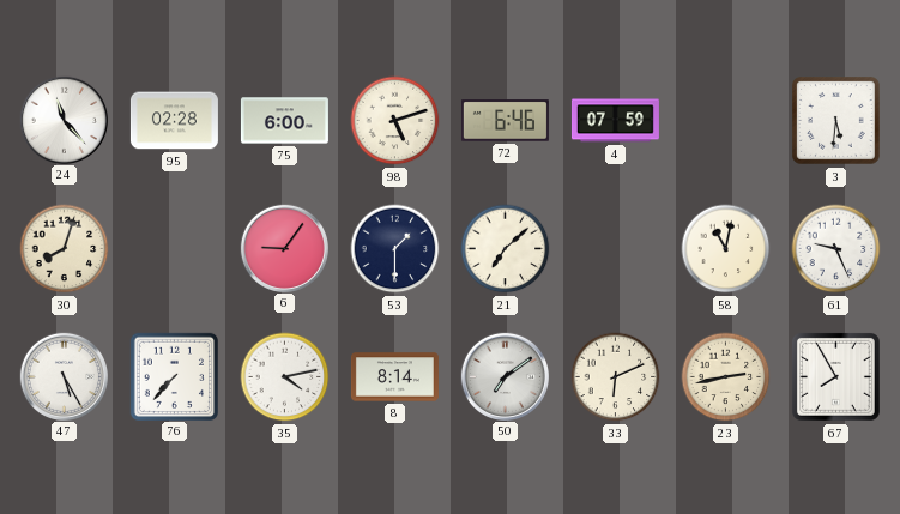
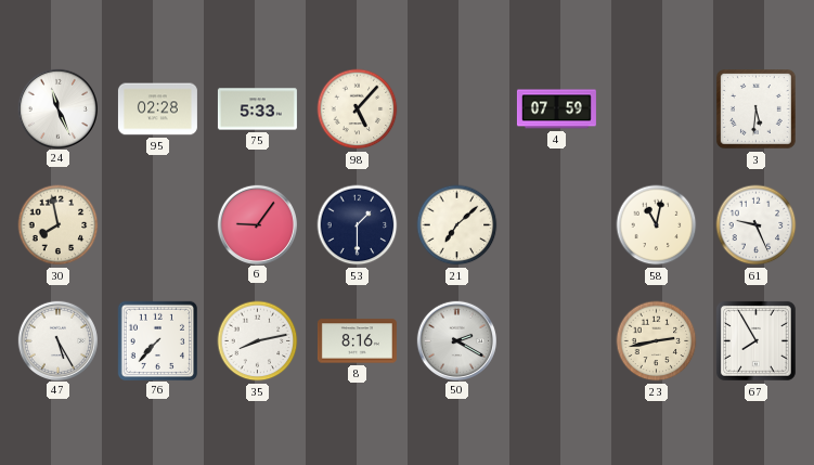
24: 11:23 -> 11:26 (57, 108)
75: 6:00 -> 5:33 (257, 109)
98: 5:12 -> 5:07 (358, 109)
72: 6:46 -> none (505, 121)
30: 8:03 -> 7:58 (59, 225)
35: 4:13 -> 8:13 (258, 341)
8: 8:14 -> 8:16 (357, 341)
50: 7:09 -> 2:20 (456, 340)
33: 6:11 -> none (616, 377)
